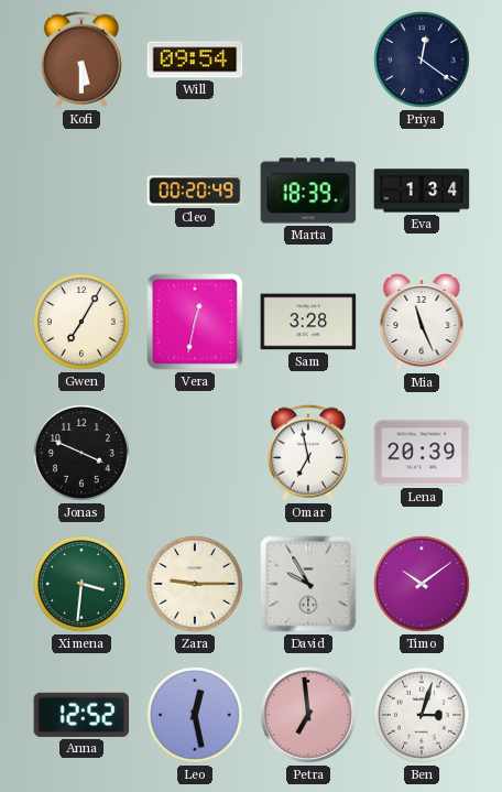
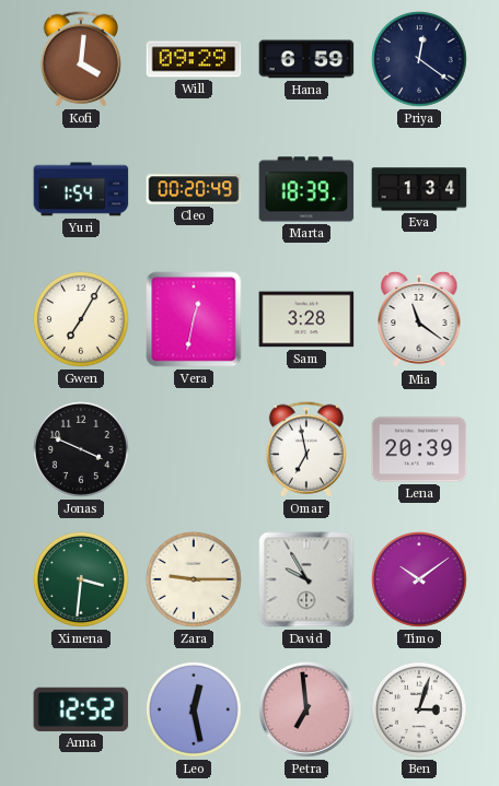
Kofi: 5:30 -> 4:01 (81, 59)
Will: 09:54 -> 09:29 (194, 59)
Hana: none -> 6:59 (306, 59)
Yuri: none -> 1:54 (81, 189)
Mia: 11:26 -> 11:21 (419, 319)
